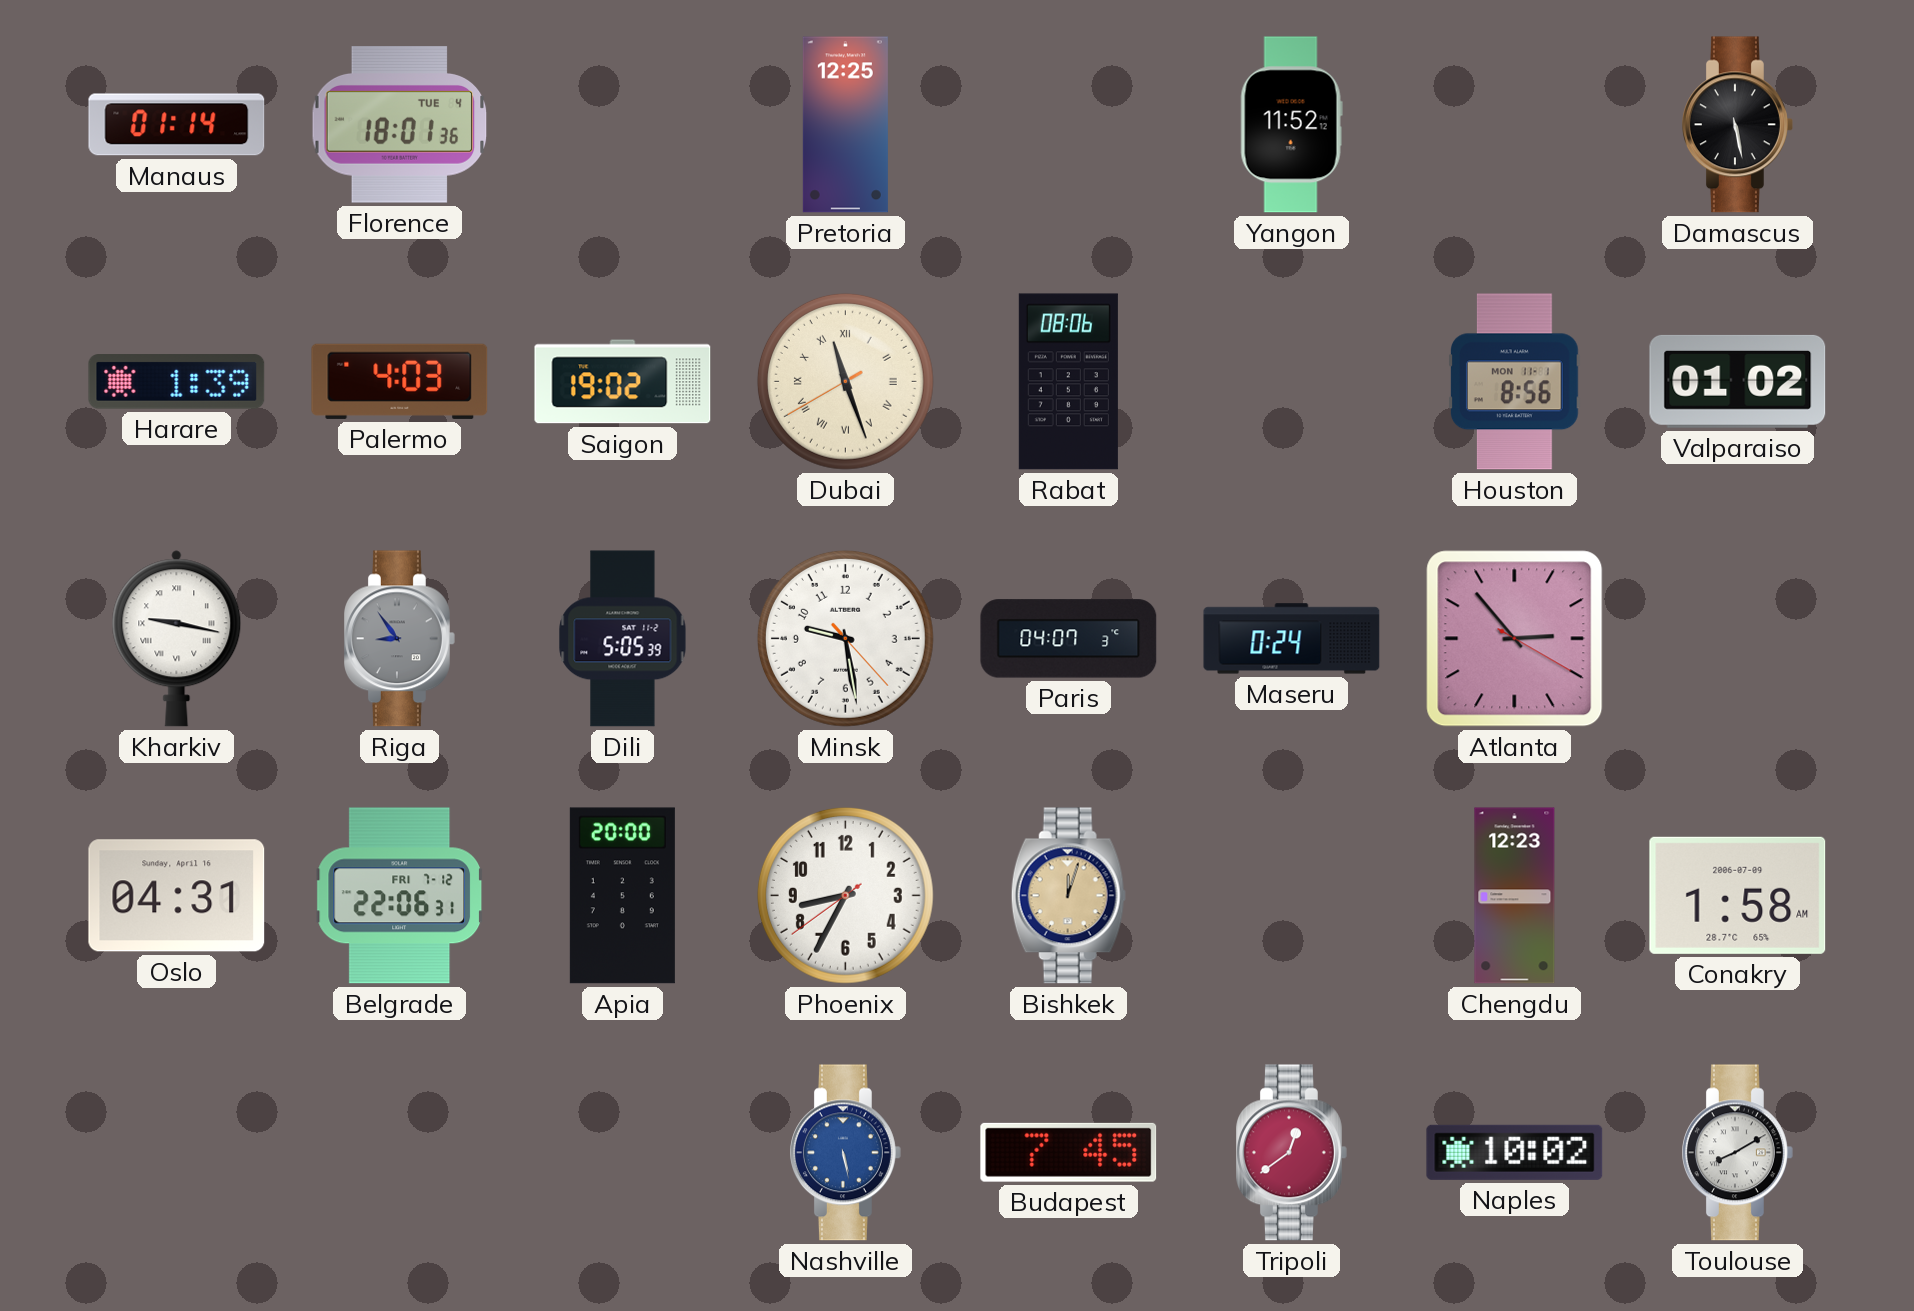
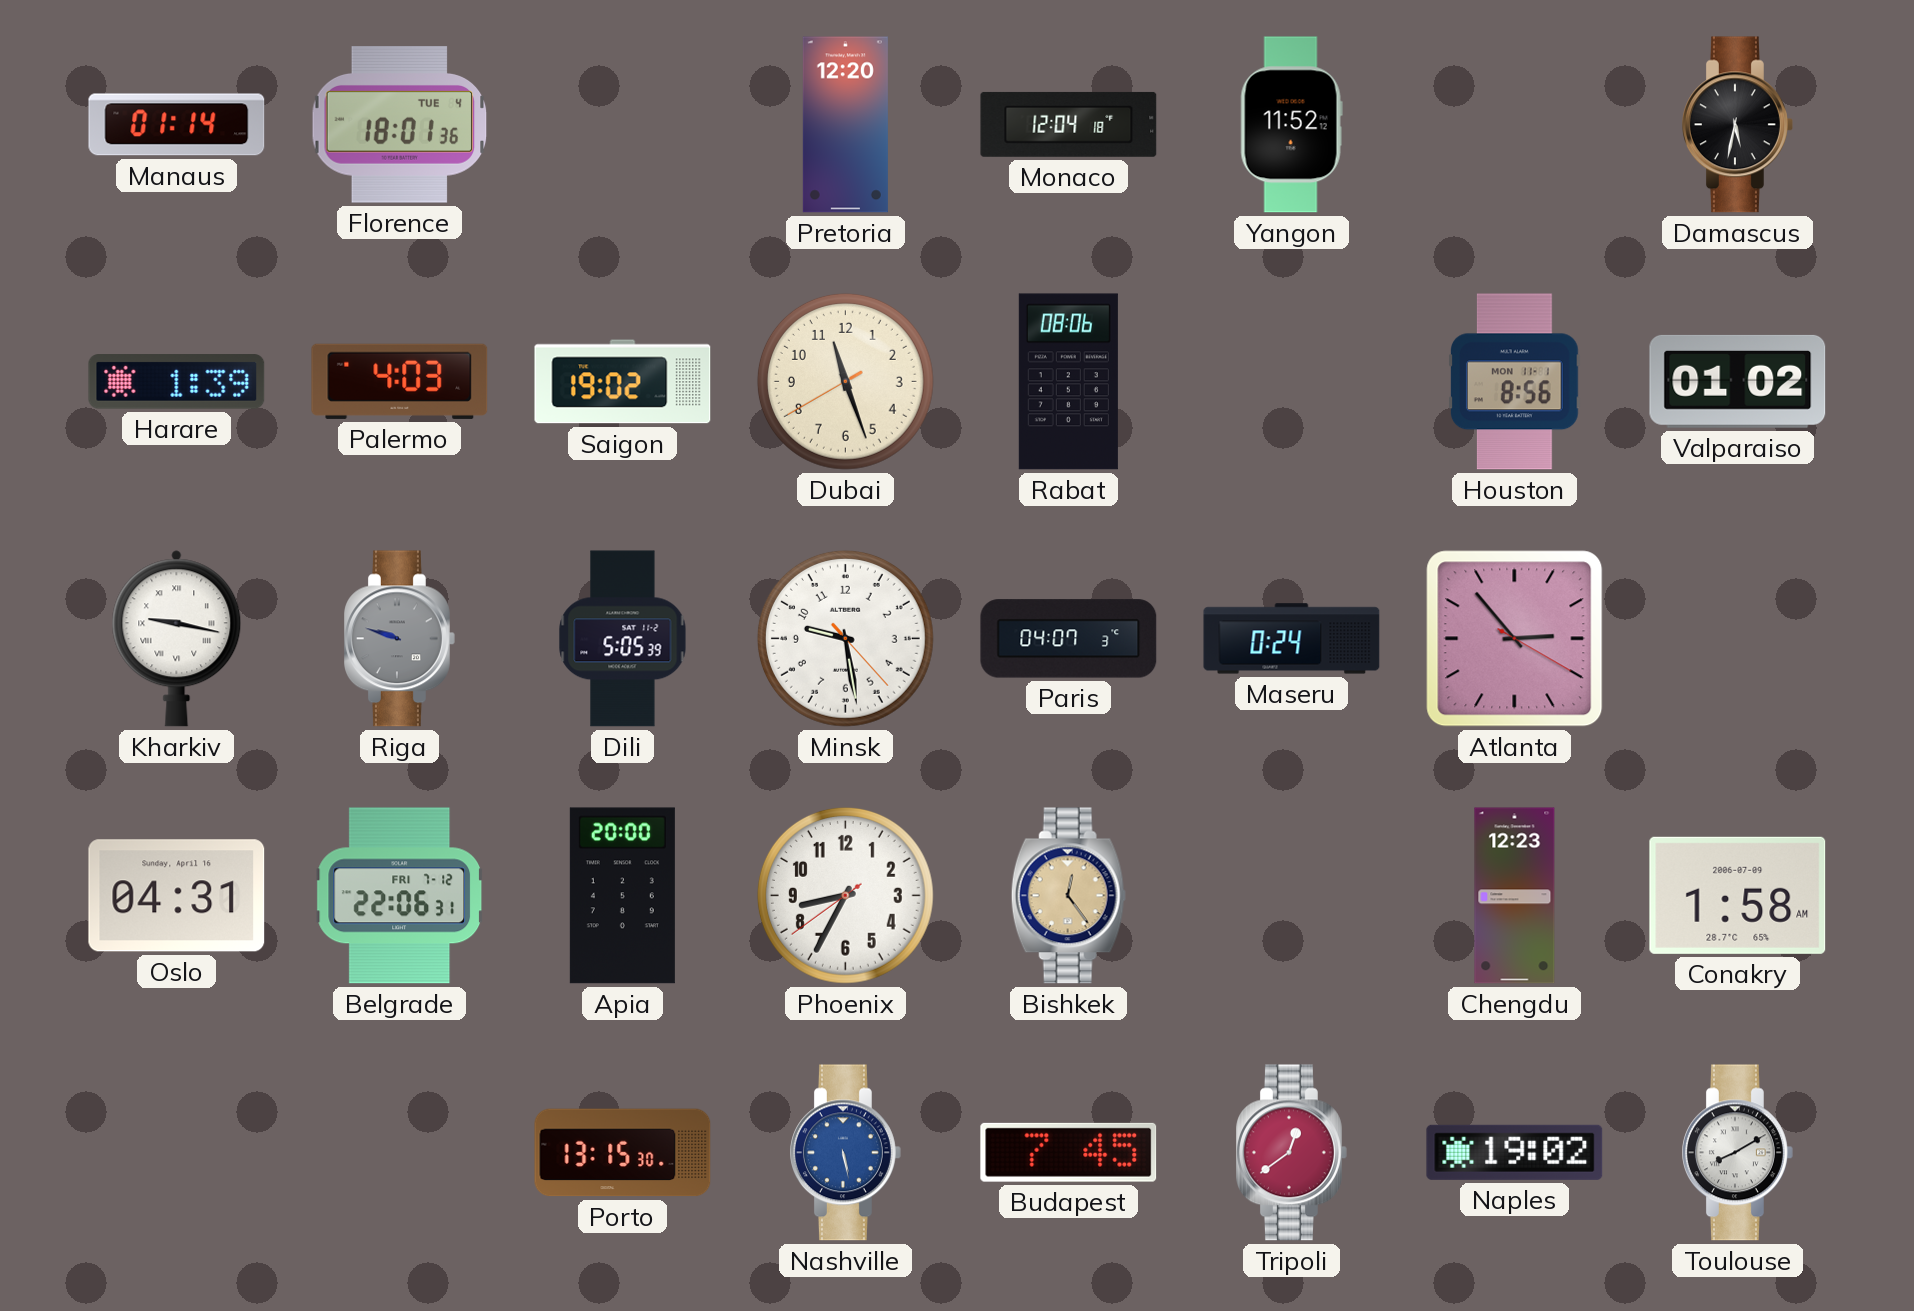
Pretoria: 12:25 -> 12:20 (845, 125)
Monaco: none -> 12:04 (1069, 124)
Damascus: 5:28 -> 5:32 (1738, 125)
Dubai numerals: Roman -> Arabic (845, 381)
Riga: 8:54 -> 9:48 (400, 639)
Bishkek: 12:03 -> 12:24 (1068, 896)
Porto: none -> 13:15 (623, 1153)
Naples: 10:02 -> 19:02 (1515, 1152)
